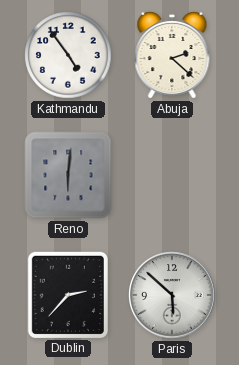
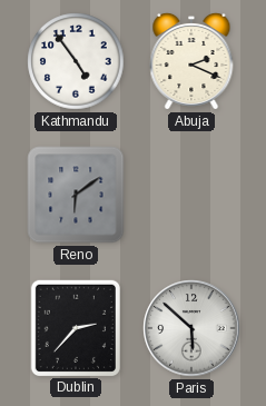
Abuja: 2:22 -> 2:19 (191, 61)
Reno: 6:01 -> 6:09 (76, 195)
